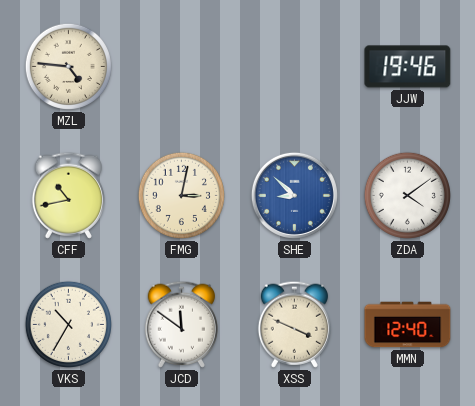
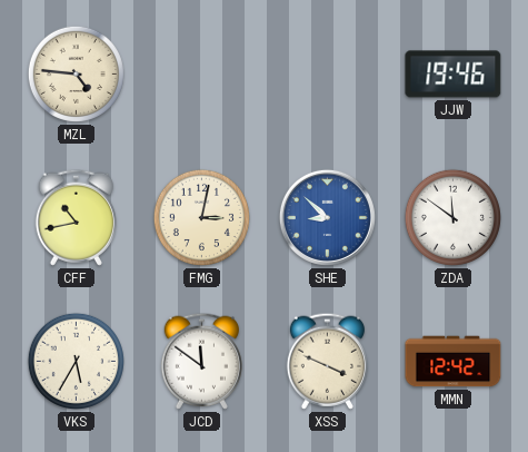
ZDA: 4:09 -> 11:51 (452, 217)
VKS: 10:35 -> 5:35 (76, 361)
MMN: 12:40 -> 12:42 (454, 362)
